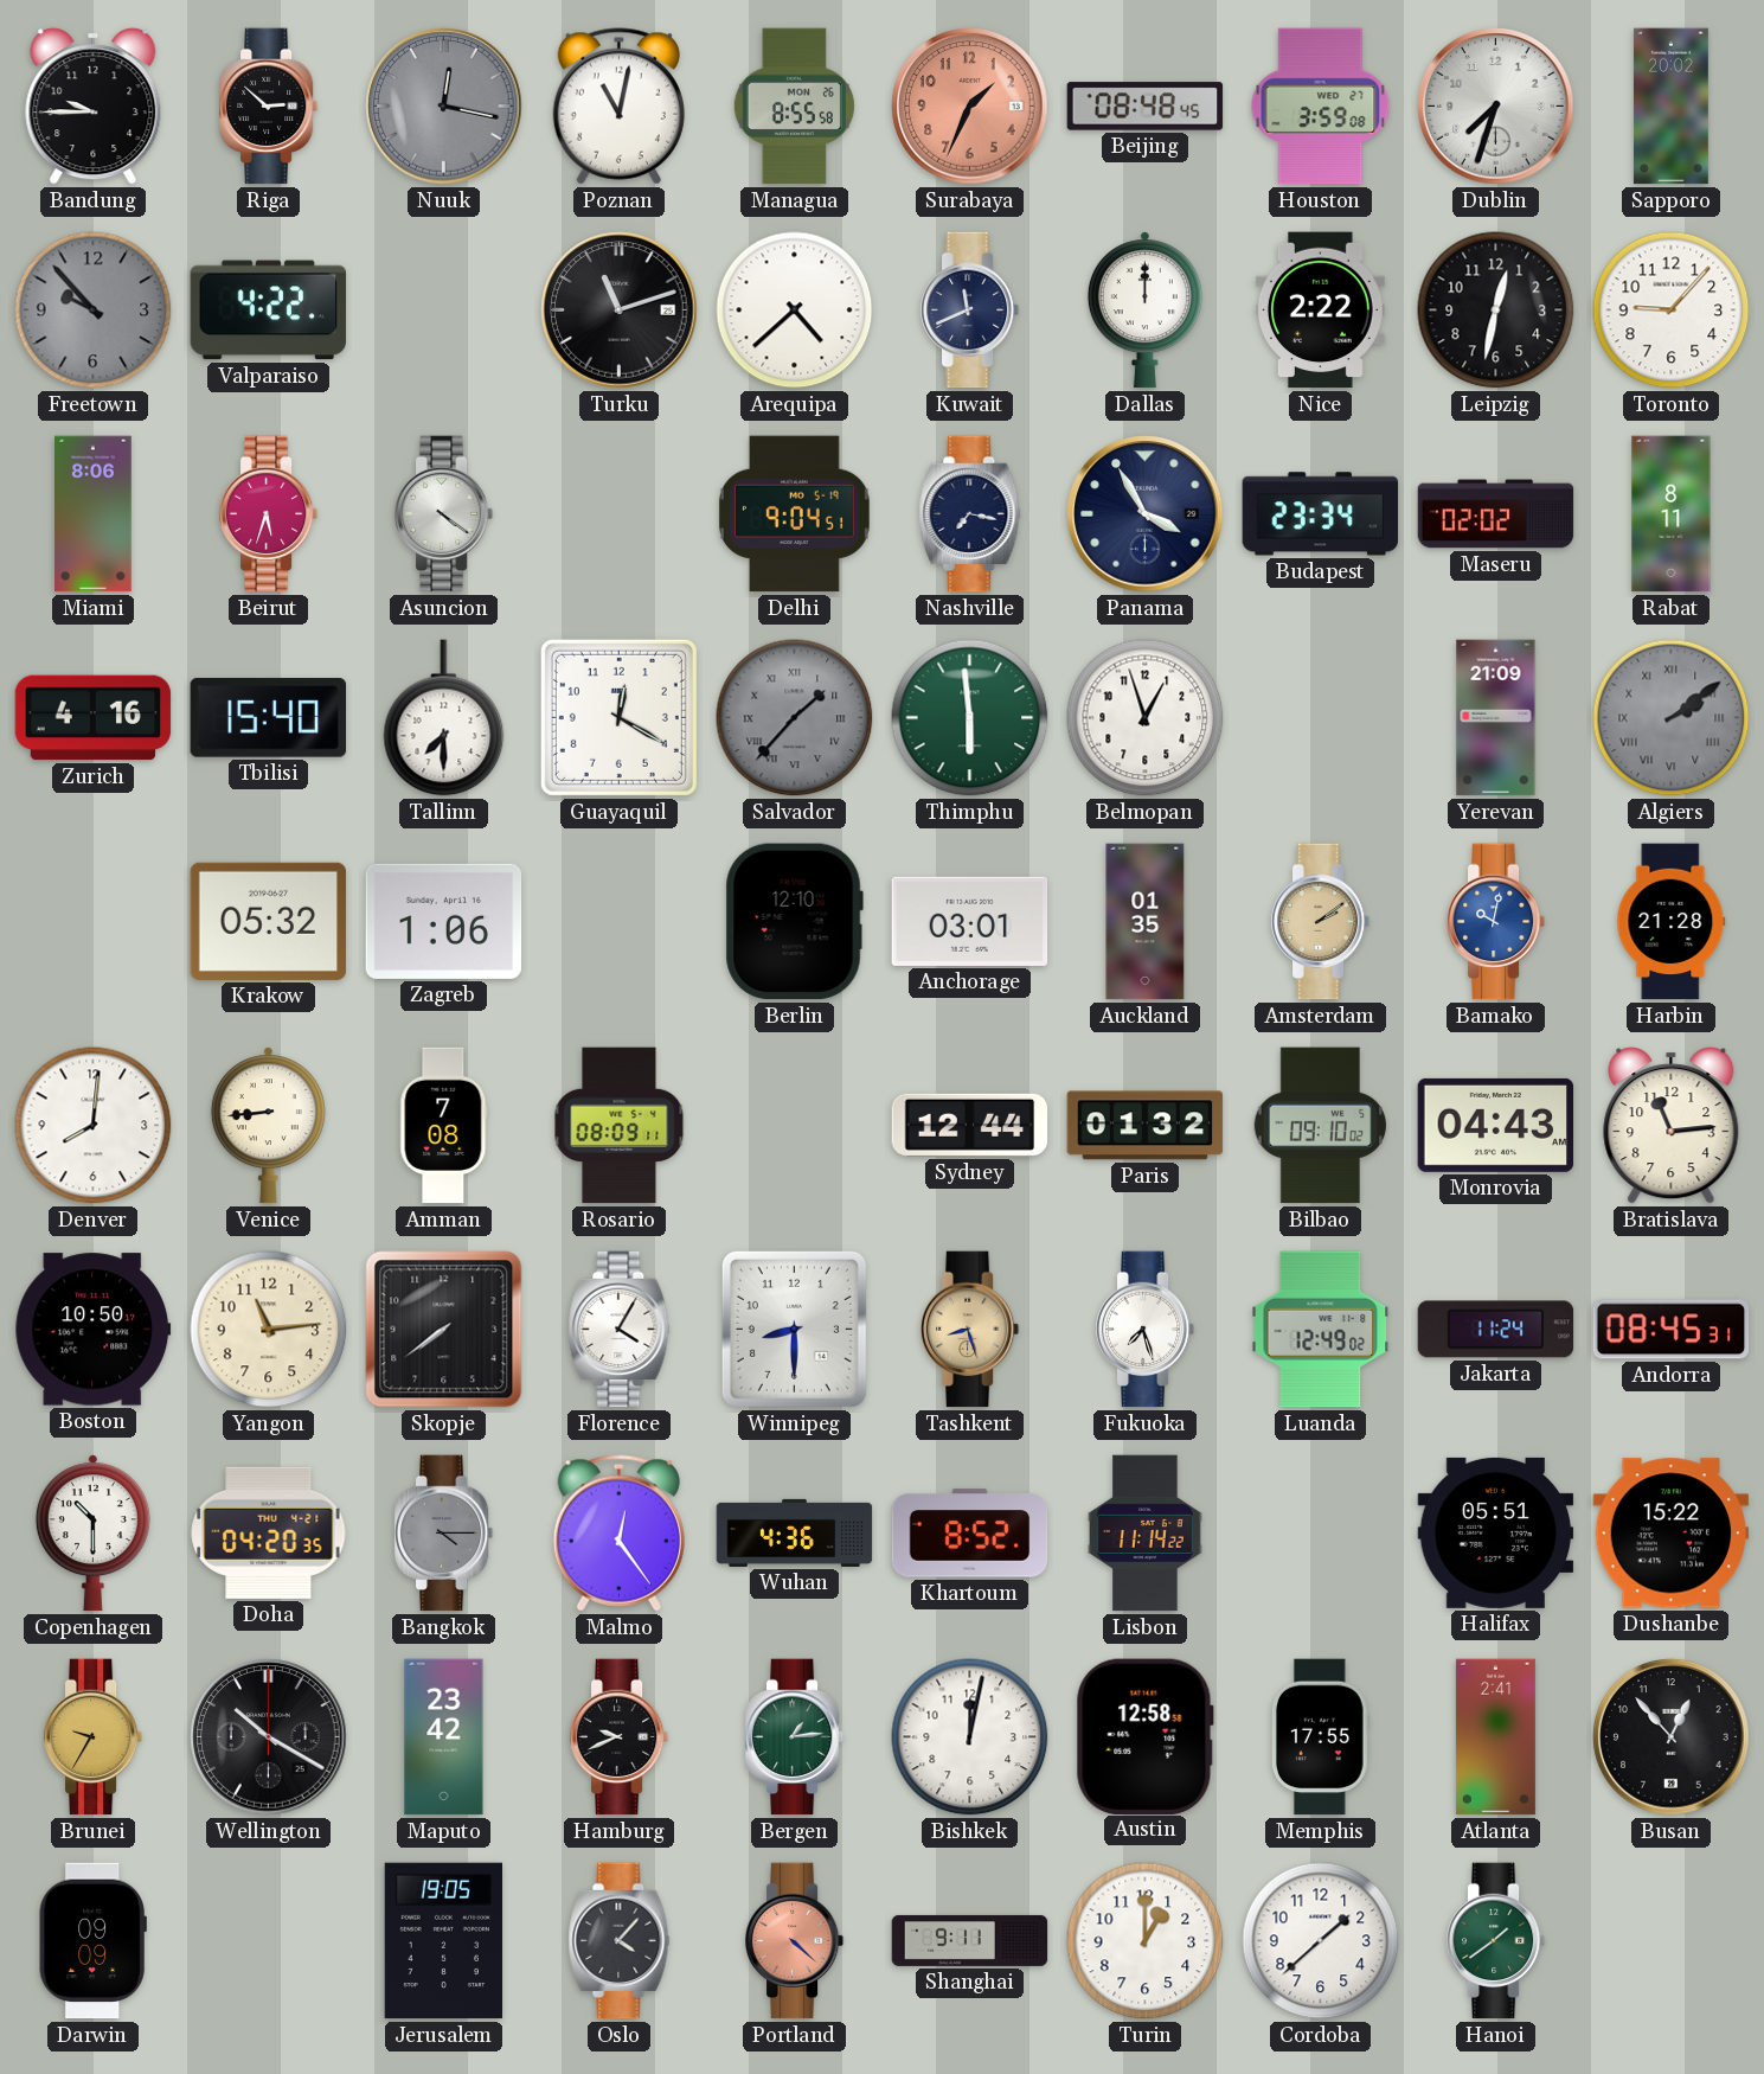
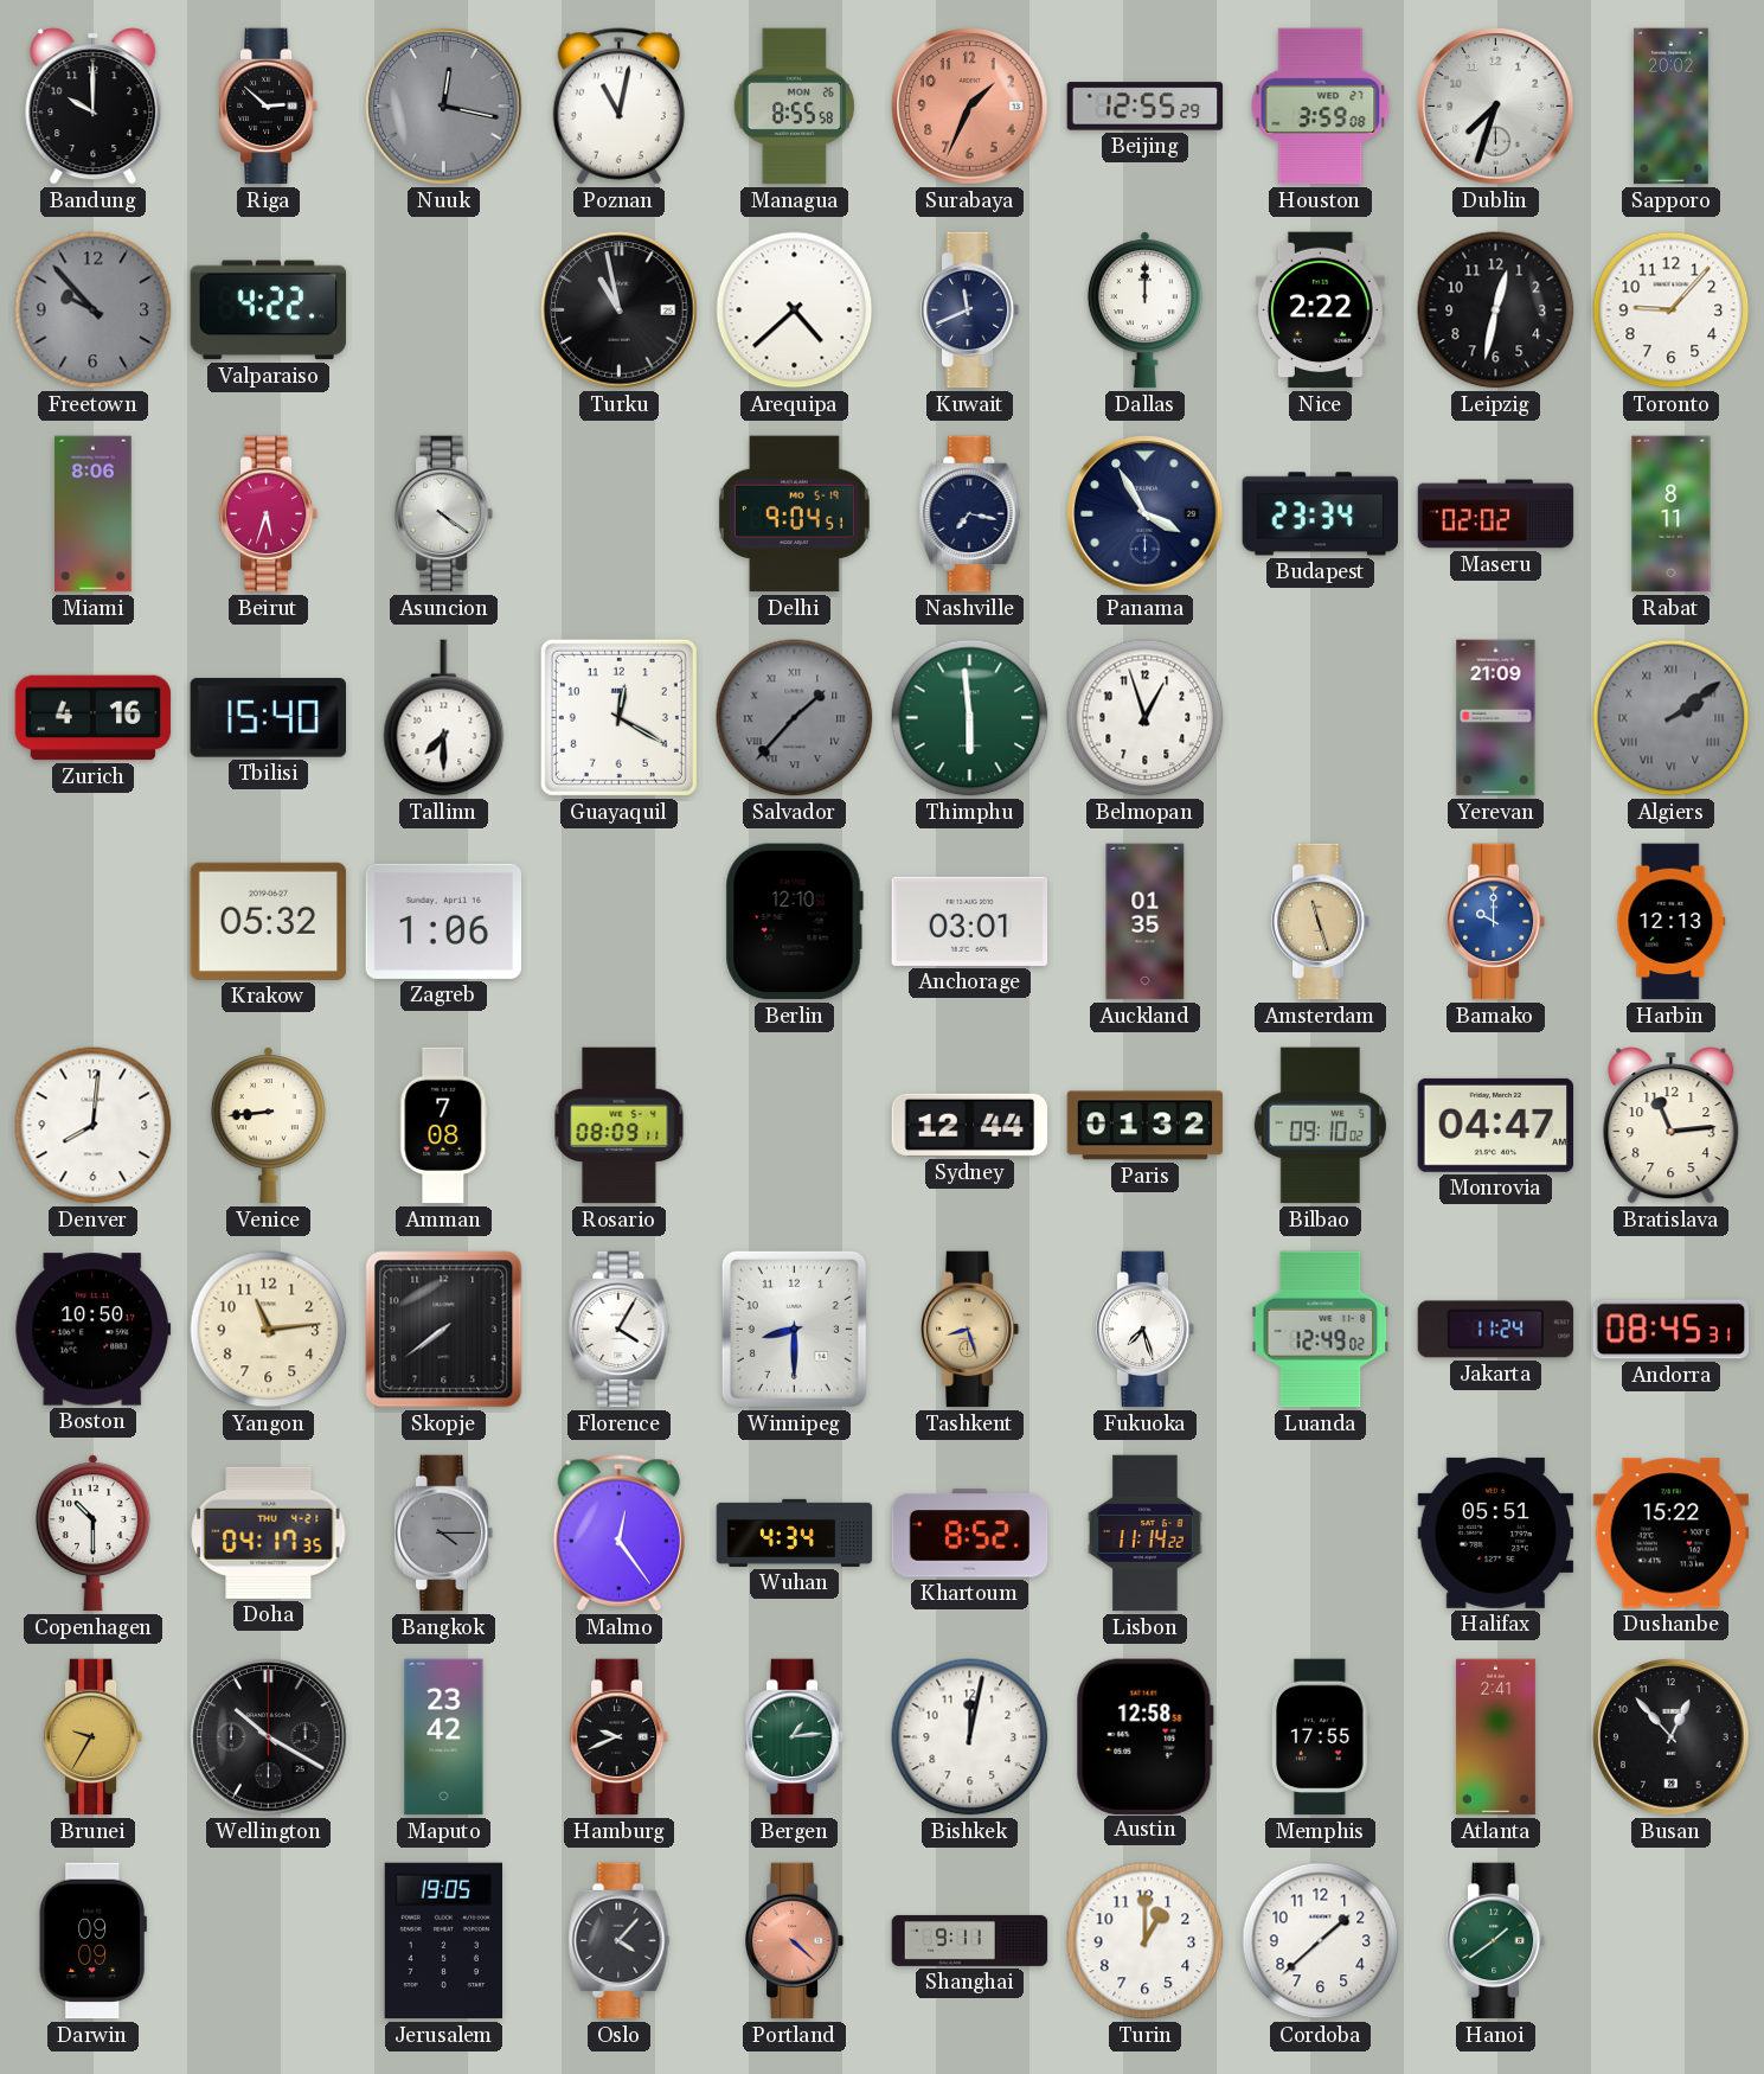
Bandung: 9:45 -> 10:00 (94, 107)
Beijing: 08:48 -> 12:55 (1146, 107)
Turku: 11:12 -> 10:58 (620, 311)
Amsterdam: 2:09 -> 11:27 (1321, 922)
Bamako: 10:02 -> 10:00 (1496, 922)
Harbin: 21:28 -> 12:13 (1672, 922)
Monrovia: 04:43 -> 04:47 (1496, 1125)
Doha: 04:20 -> 04:17 (269, 1532)
Wuhan: 4:36 -> 4:34 (795, 1532)
